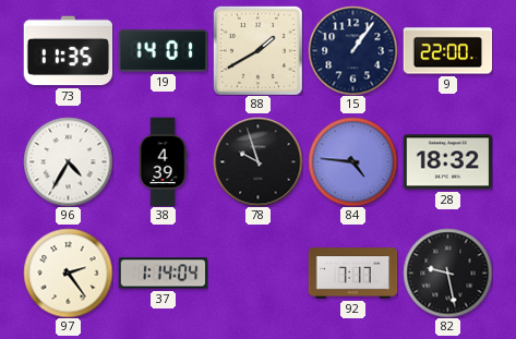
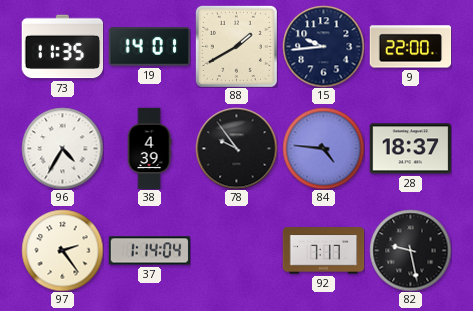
15: 1:06 -> 9:44 (323, 46)
78: 9:57 -> 9:54 (236, 148)
28: 18:32 -> 18:37 (410, 149)
